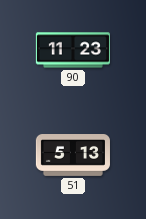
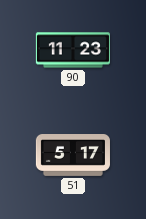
51: 5:13 -> 5:17 (73, 156)
